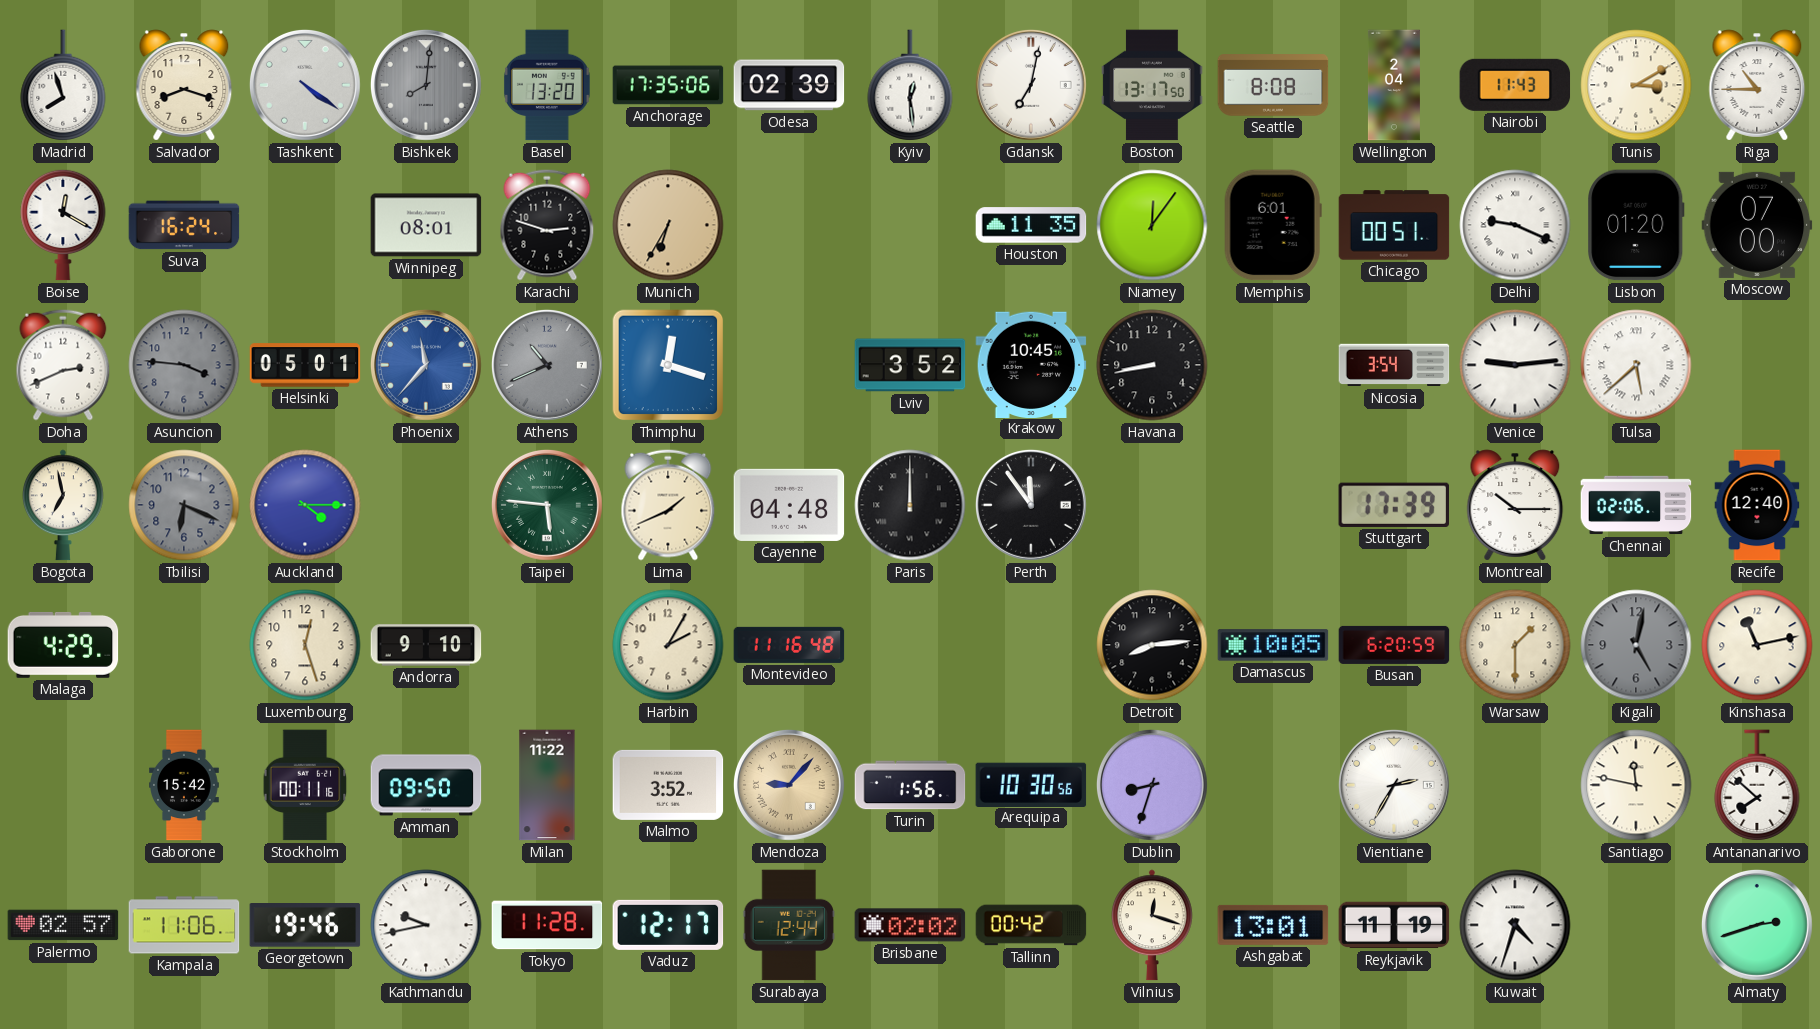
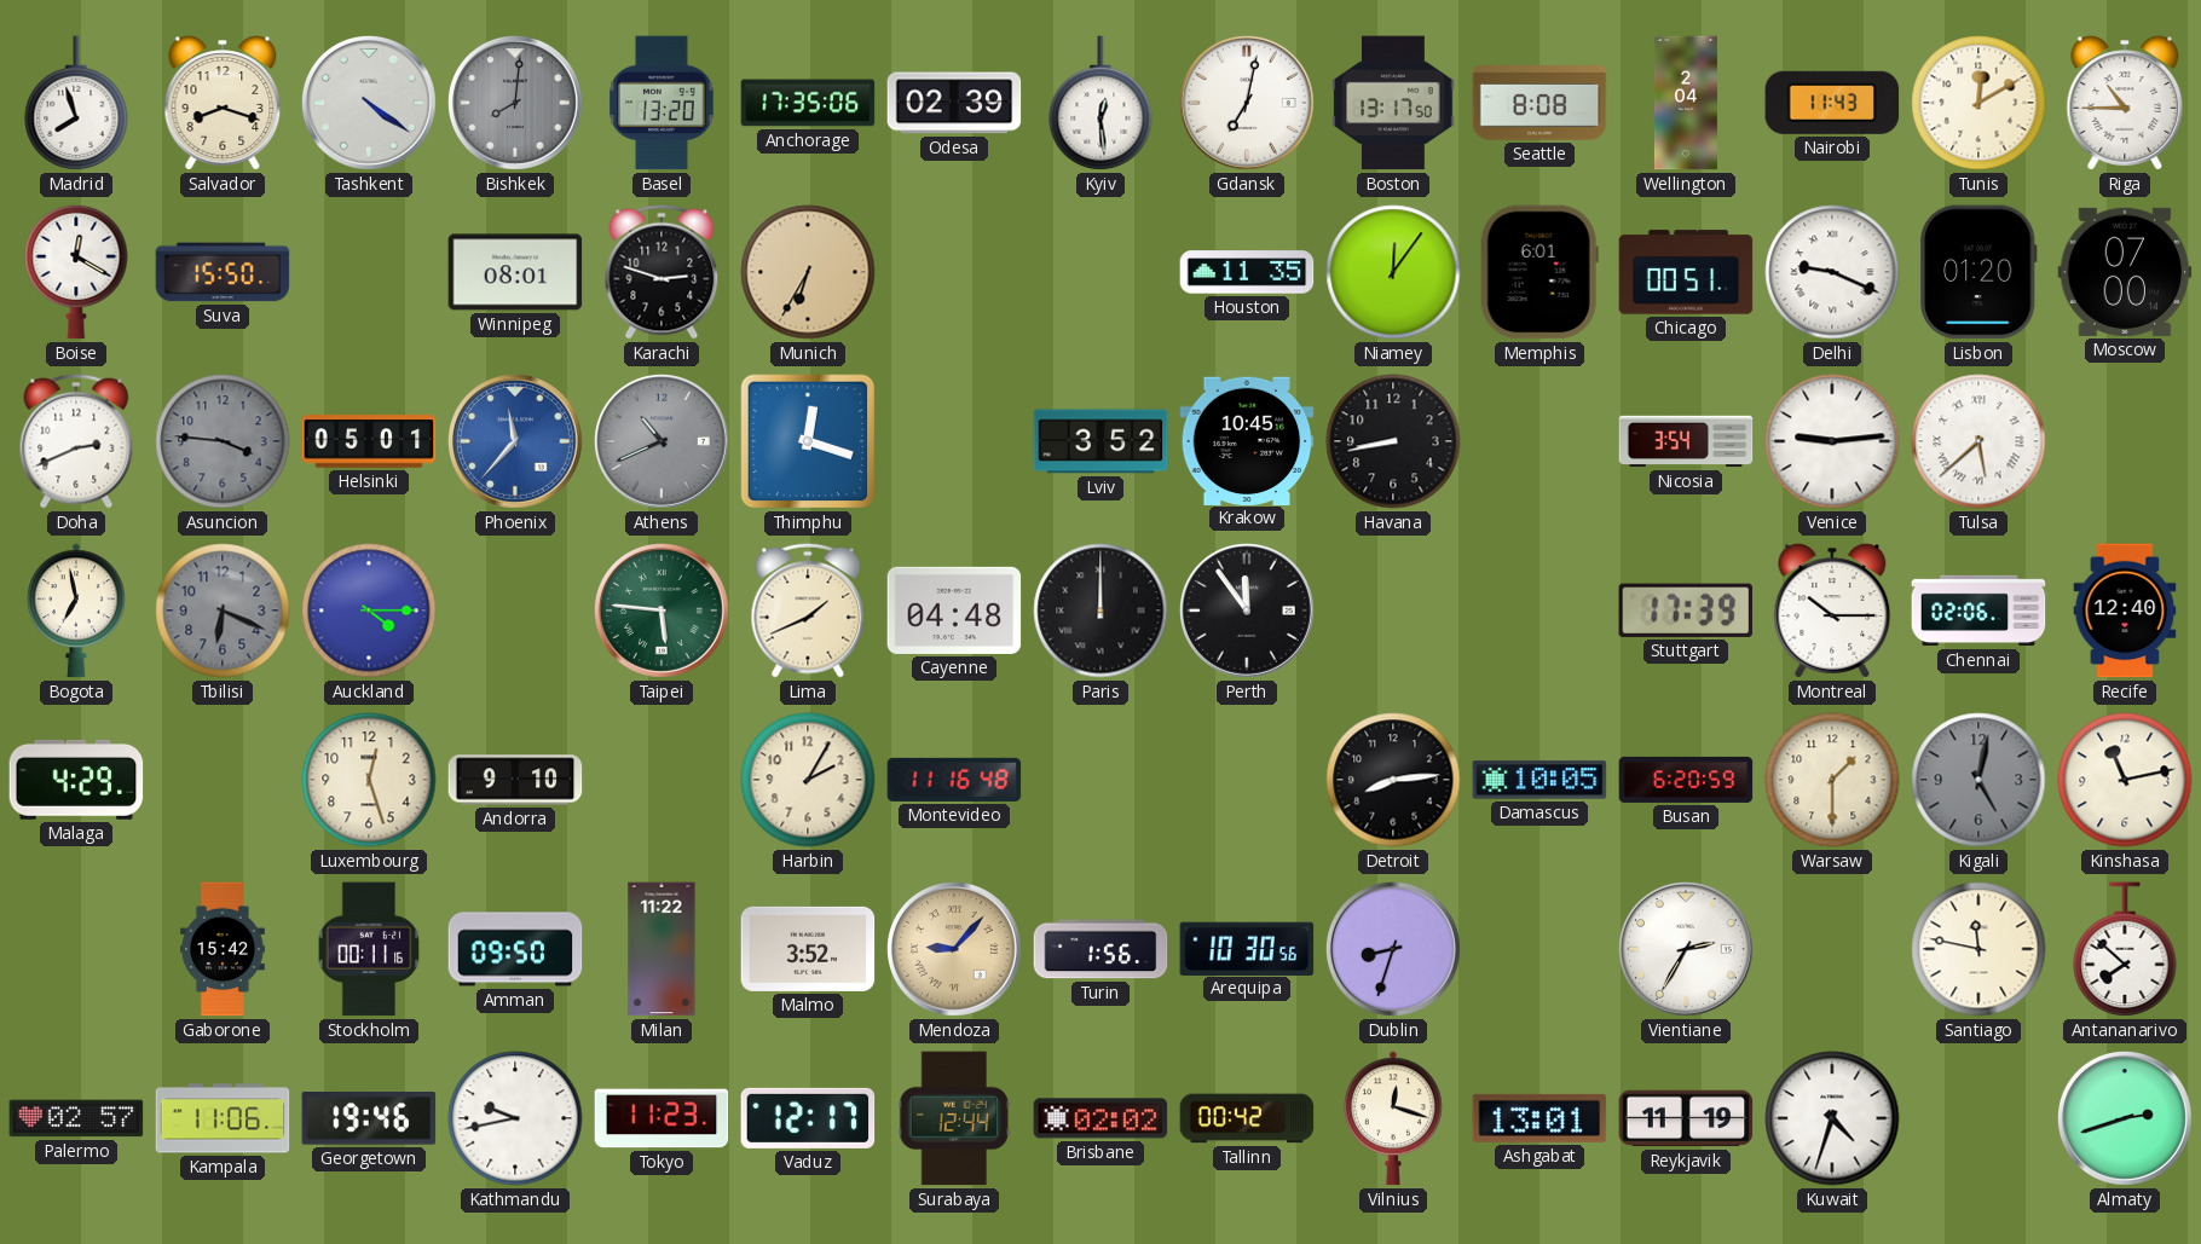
Tunis: 3:10 -> 12:10 (1978, 103)
Suva: 16:24 -> 15:50 (223, 272)
Tokyo: 11:28 -> 11:23 (662, 1118)
